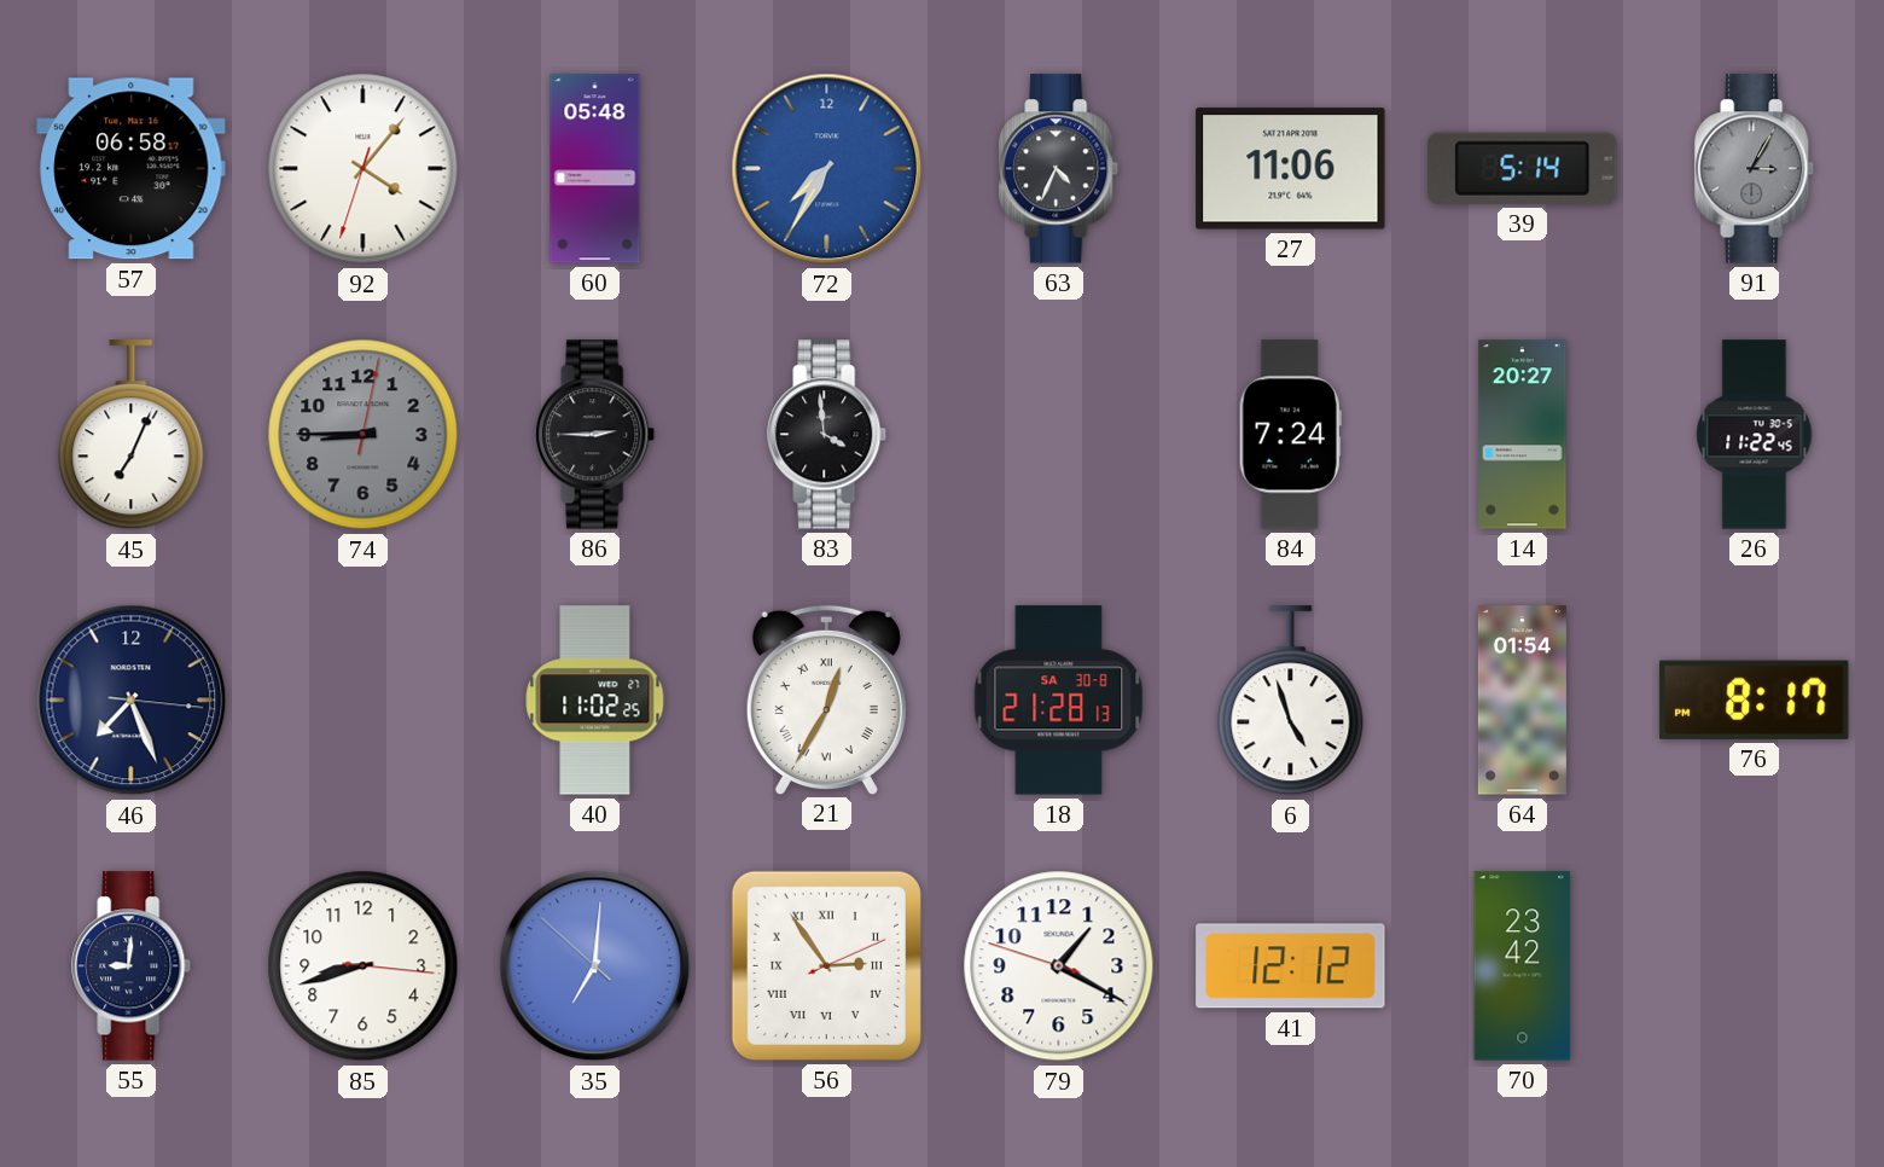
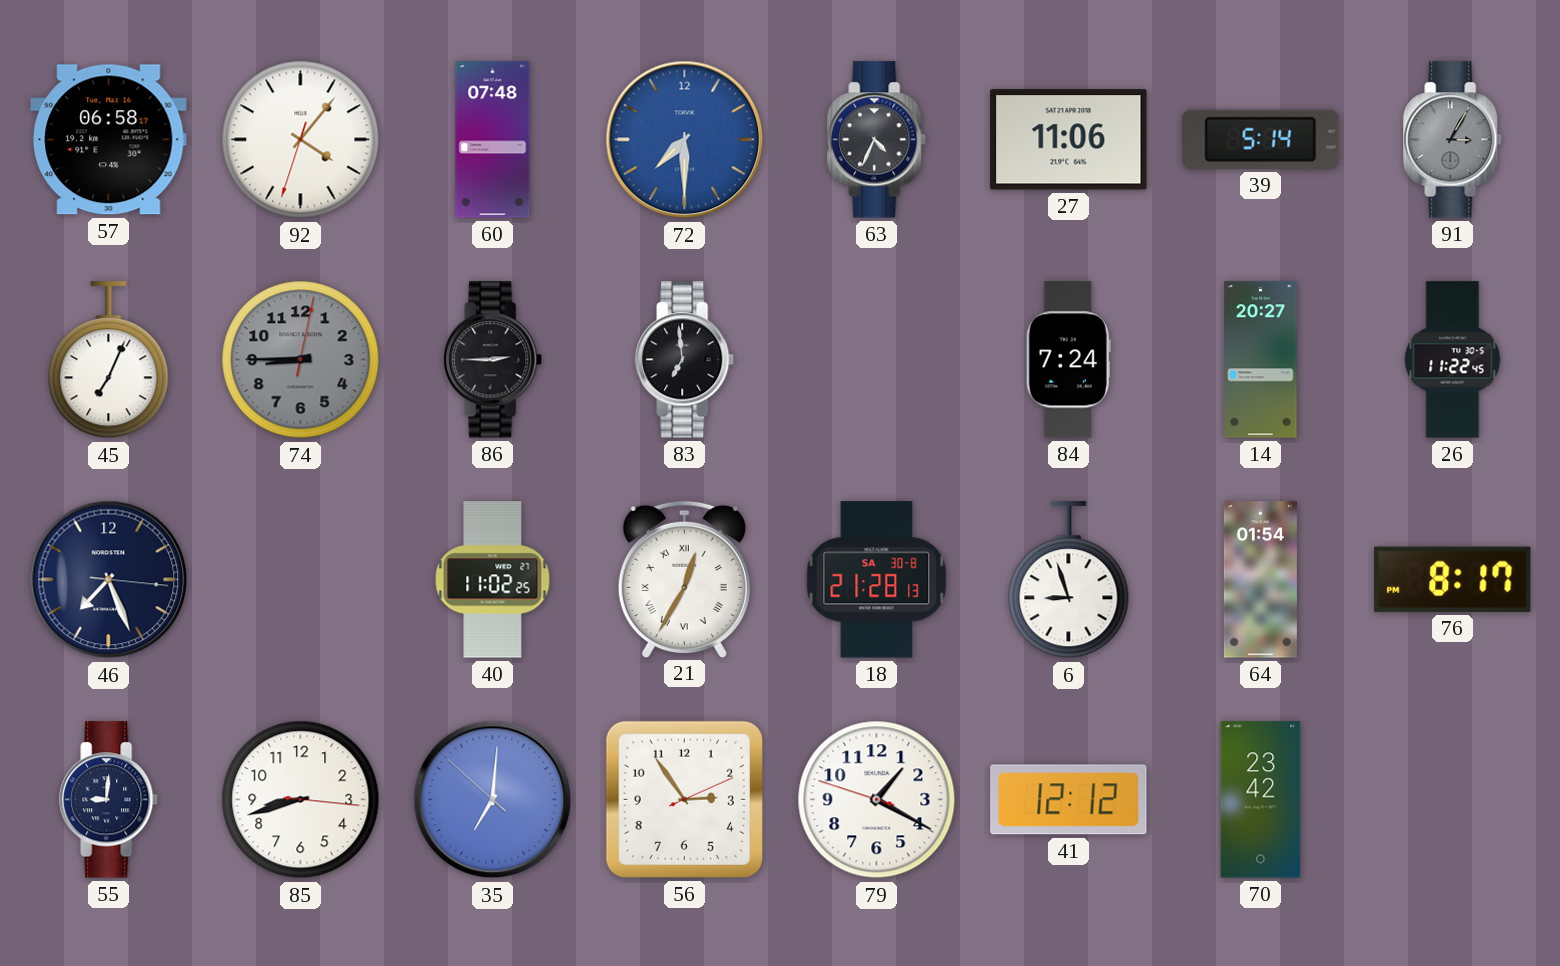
60: 05:48 -> 07:48 (493, 140)
72: 7:35 -> 7:30 (685, 140)
83: 3:59 -> 6:59 (685, 360)
6: 4:57 -> 8:57 (1069, 580)
56 numerals: Roman -> Arabic (684, 799)
